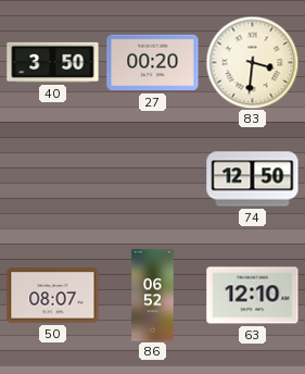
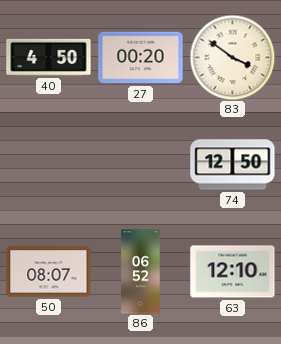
40: 3:50 -> 4:50 (49, 57)
83: 3:31 -> 3:51 (232, 57)
